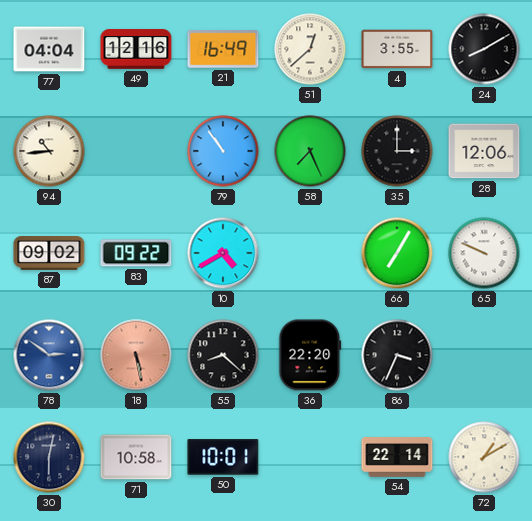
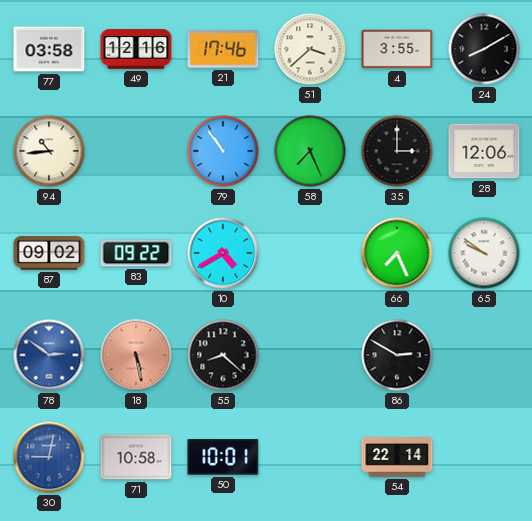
77: 04:04 -> 03:58 (49, 49)
21: 16:49 -> 17:46 (223, 49)
51: 12:38 -> 3:38 (310, 49)
66: 7:05 -> 7:26 (397, 253)
65: 9:49 -> 9:51 (484, 253)
36: 22:20 -> none (310, 355)
86: 3:34 -> 2:50 (397, 355)
30: 6:02 -> 9:02 (49, 457)
30 dial: navy -> blue (49, 457)
72: 1:10 -> none (484, 457)
